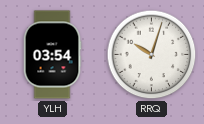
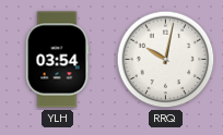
RRQ: 10:03 -> 10:02 (166, 60)
